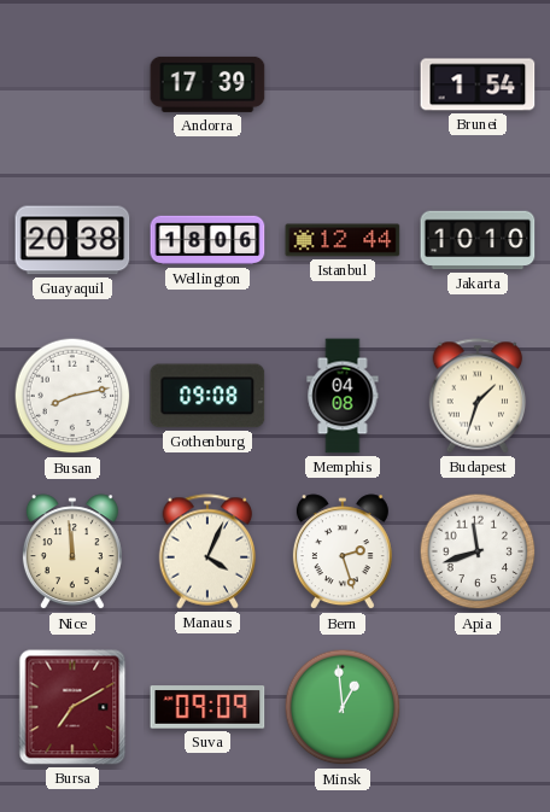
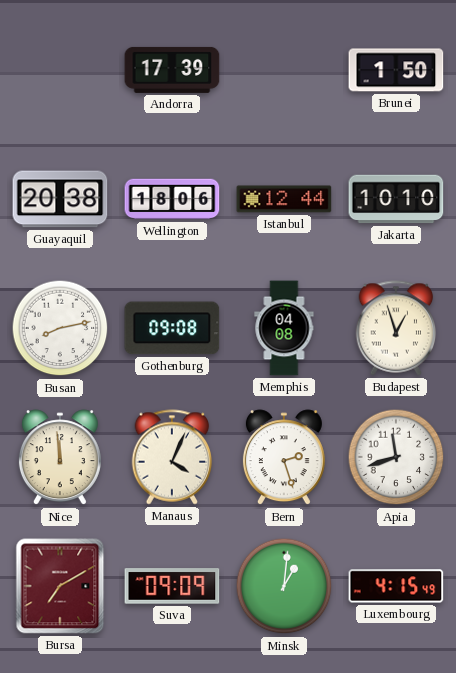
Brunei: 1:54 -> 1:50 (396, 70)
Budapest: 1:33 -> 12:57 (396, 328)
Minsk: 12:59 -> 1:01 (284, 586)
Luxembourg: none -> 4:15 (396, 586)
